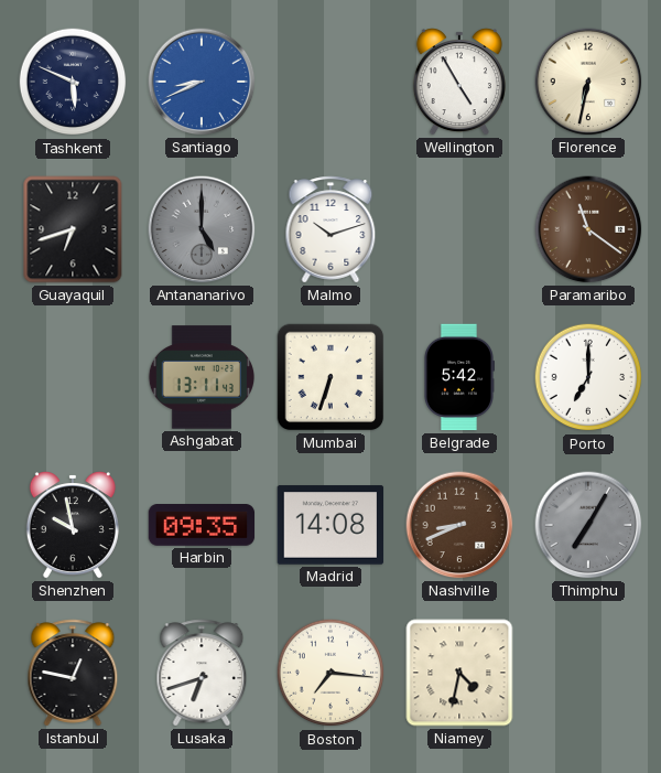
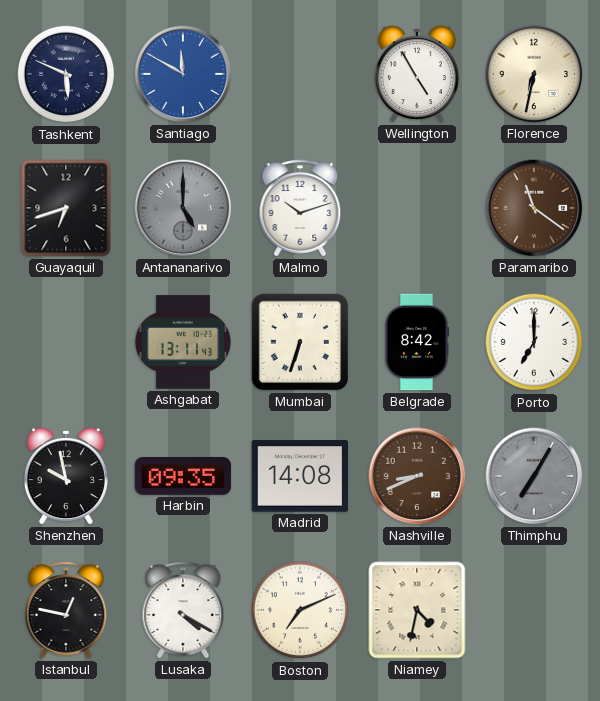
Santiago: 8:41 -> 11:50 (183, 74)
Belgrade: 5:42 -> 8:42 (416, 342)
Lusaka: 6:42 -> 4:20 (183, 610)
Boston: 7:16 -> 7:11 (300, 610)
